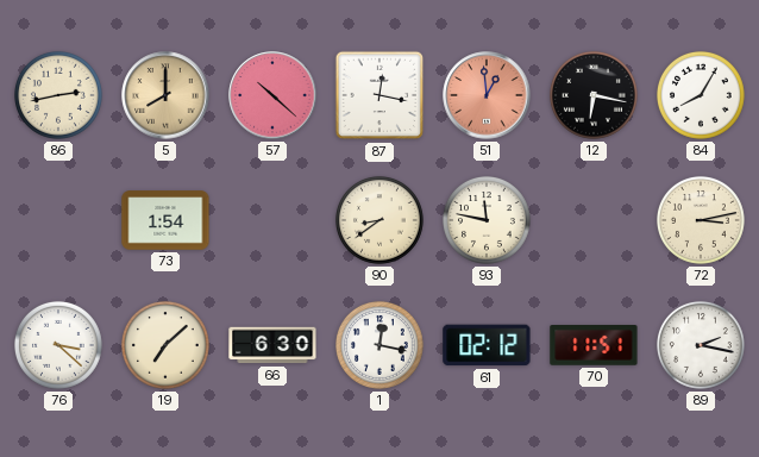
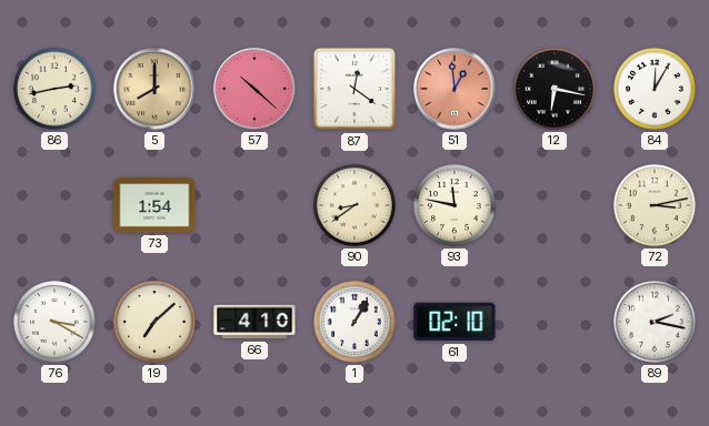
87: 12:17 -> 12:21 (354, 89)
84: 8:05 -> 12:05 (656, 89)
76: 3:22 -> 3:20 (56, 322)
66: 6:30 -> 4:10 (254, 322)
1: 12:17 -> 1:05 (356, 322)
61: 02:12 -> 02:10 (455, 322)
70: 11:51 -> none (594, 346)
